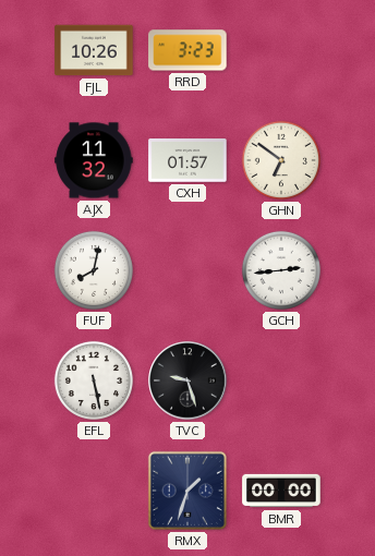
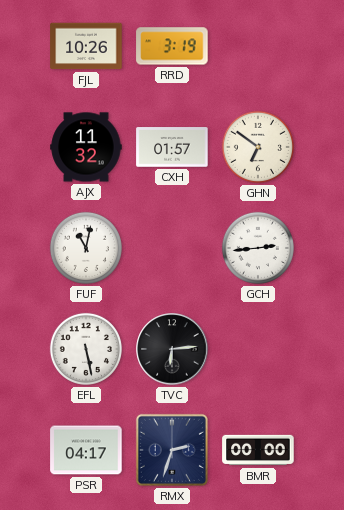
RRD: 3:23 -> 3:19 (172, 46)
FUF: 8:02 -> 11:02 (86, 248)
TVC: 9:27 -> 6:14 (172, 349)
PSR: none -> 04:17 (86, 450)
RMX: 1:33 -> 2:33 (172, 450)
